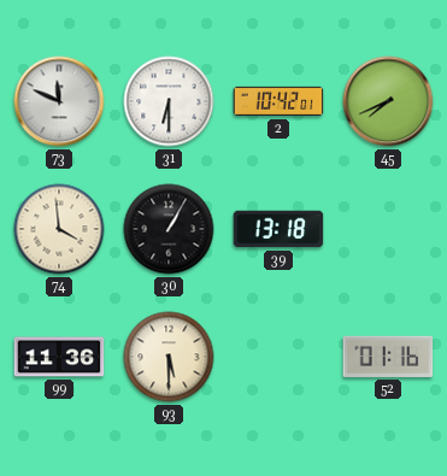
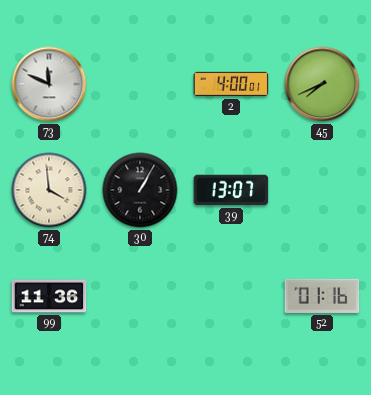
31: 6:30 -> none (169, 101)
2: 10:42 -> 4:00 (231, 84)
39: 13:18 -> 13:07 (231, 190)
93: 5:30 -> none (169, 357)
